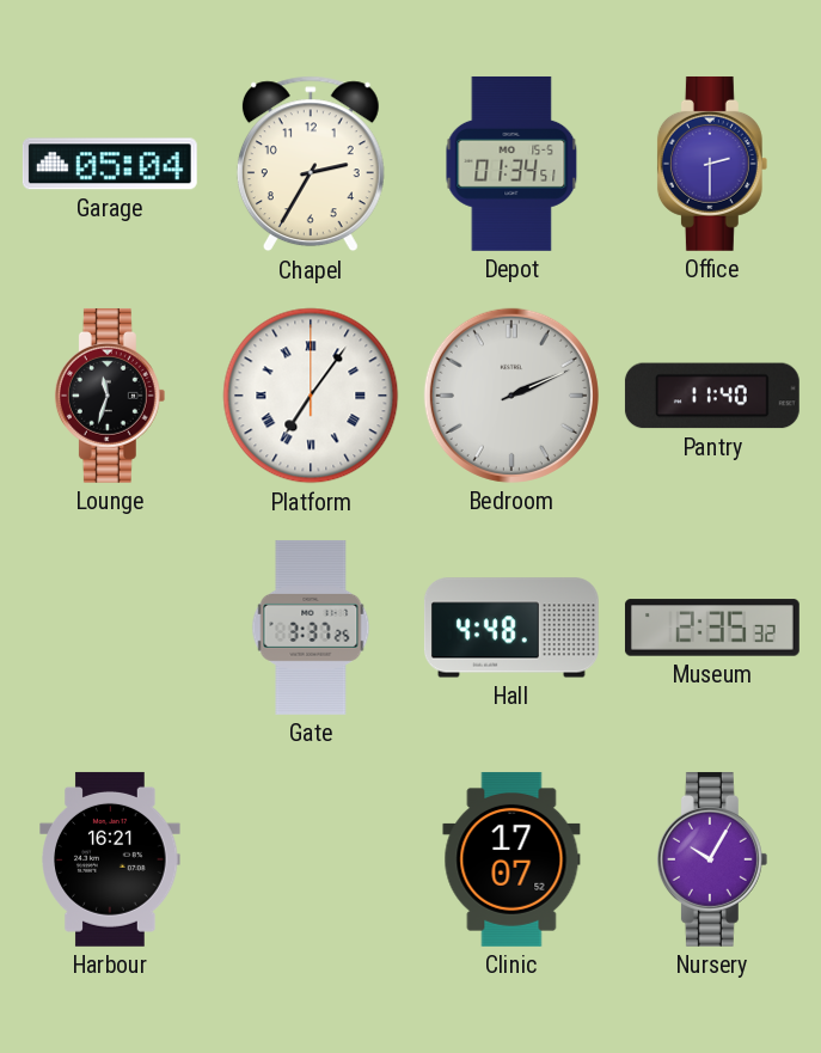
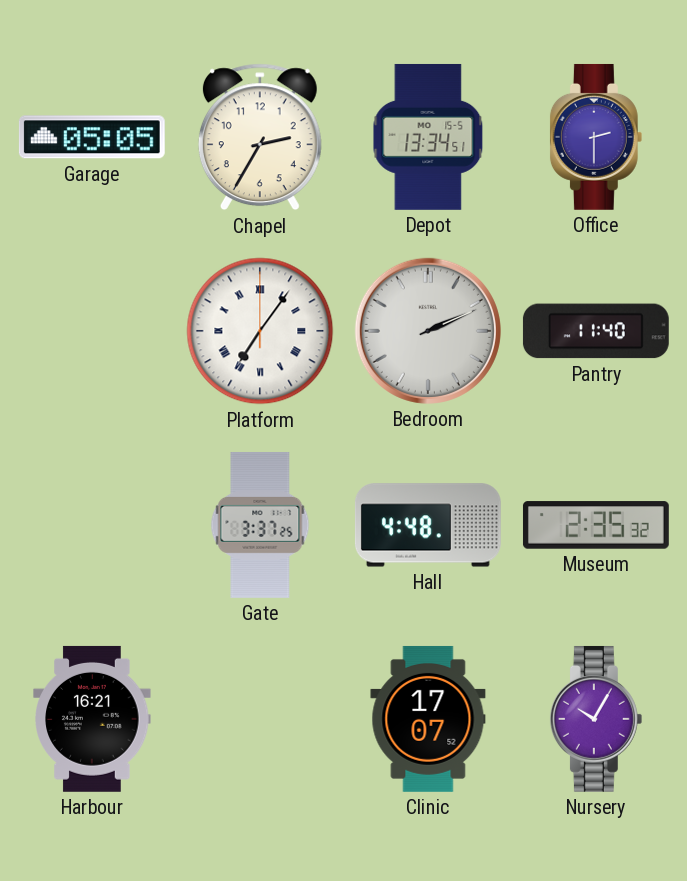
Garage: 05:04 -> 05:05 (92, 137)
Depot: 01:34 -> 13:34 (428, 137)
Lounge: 11:33 -> none (110, 396)
